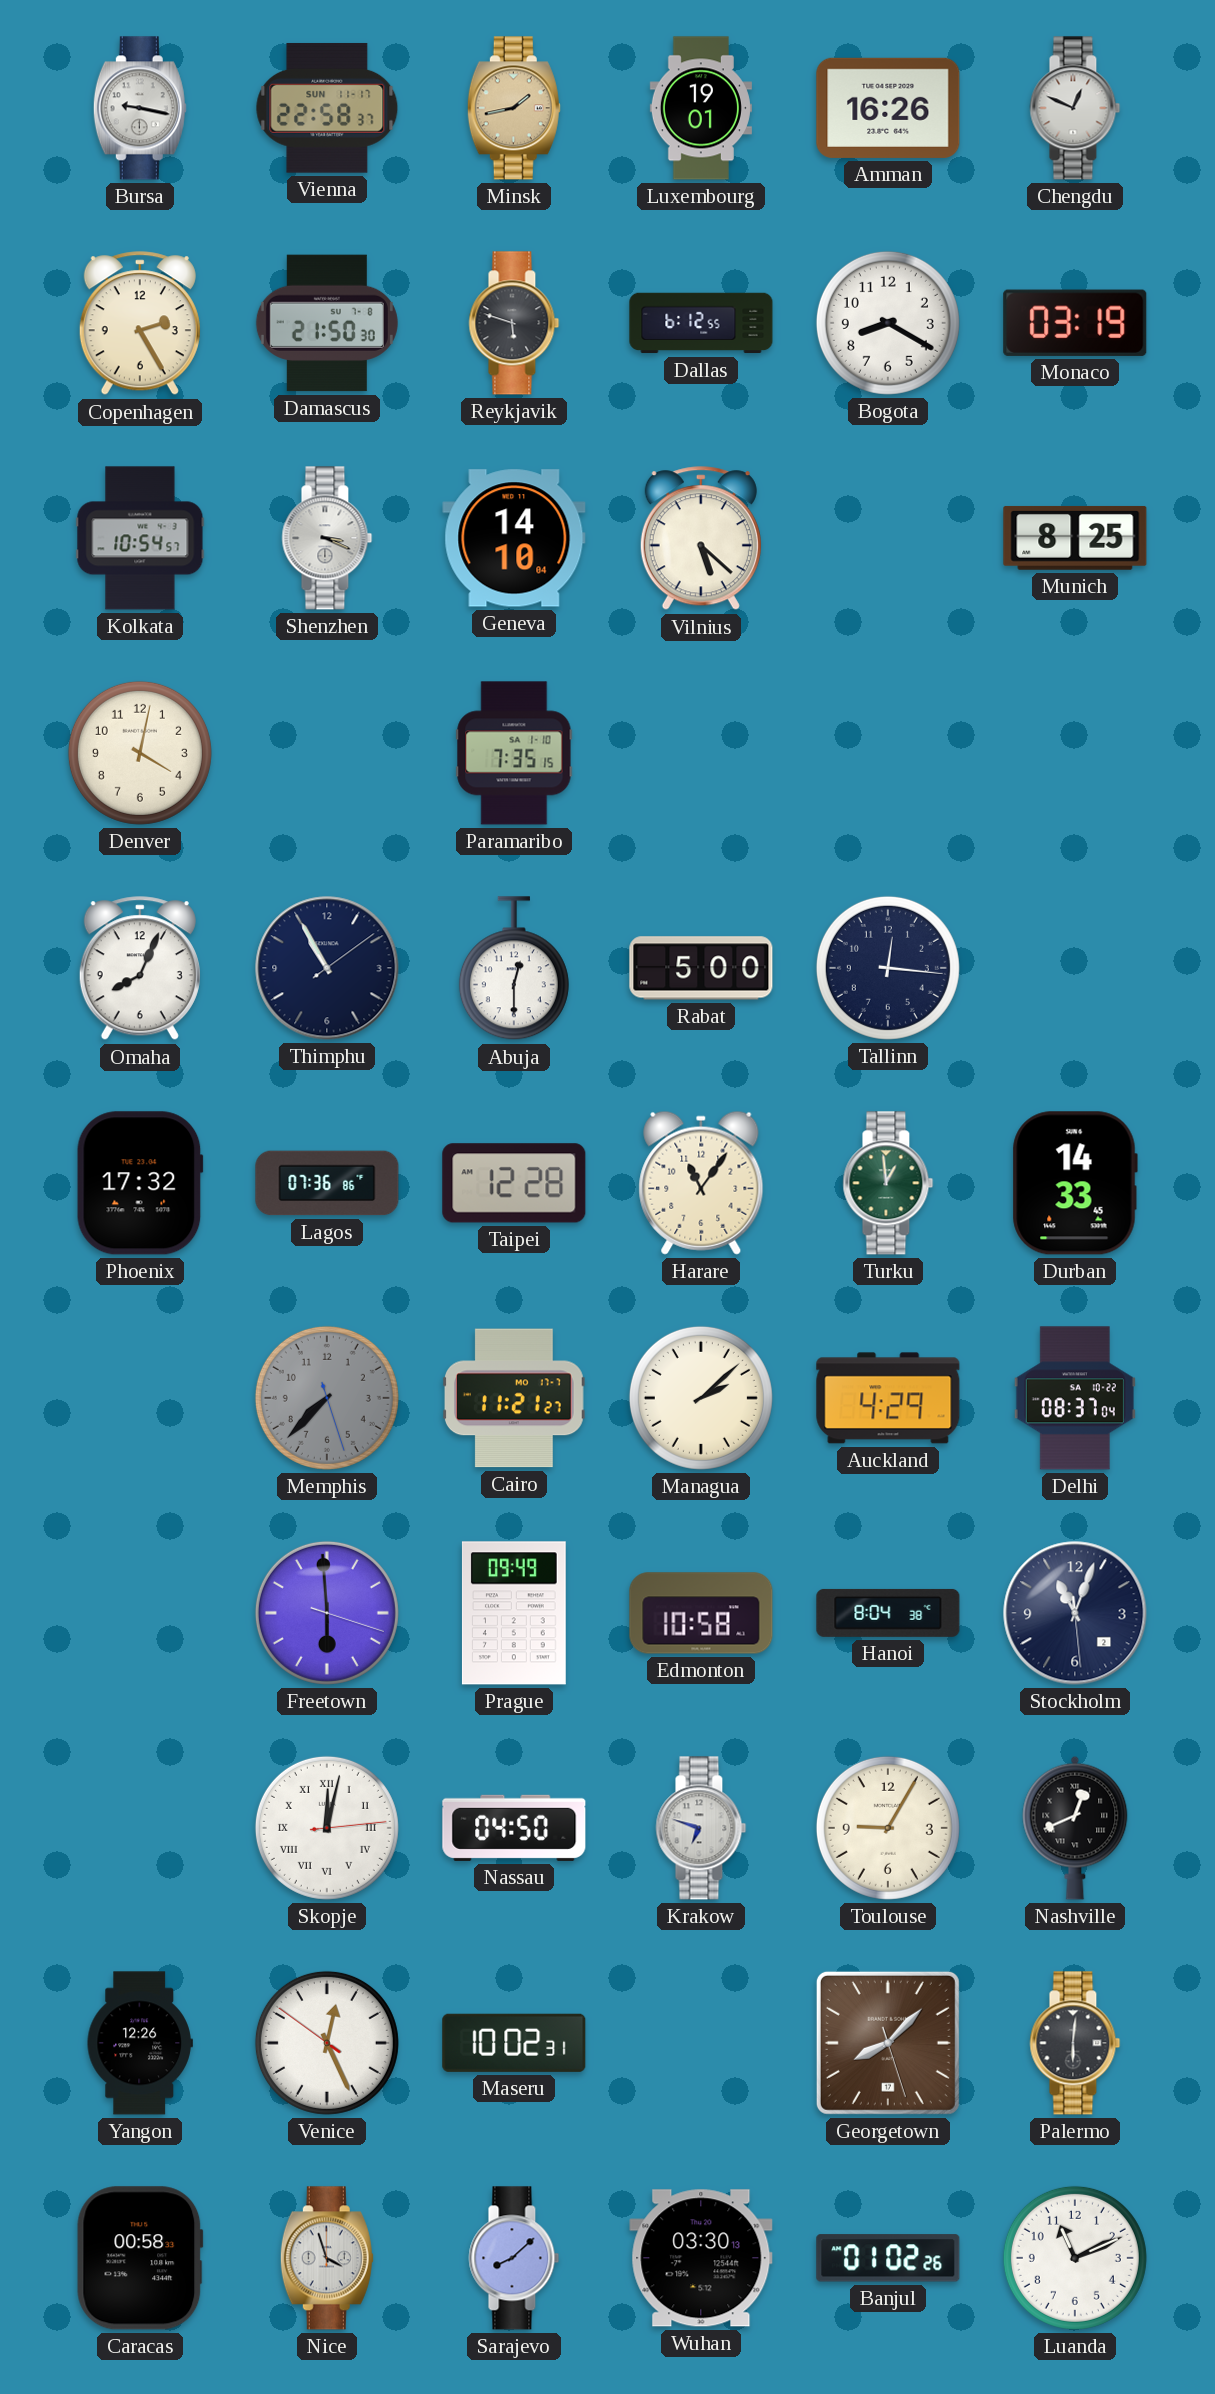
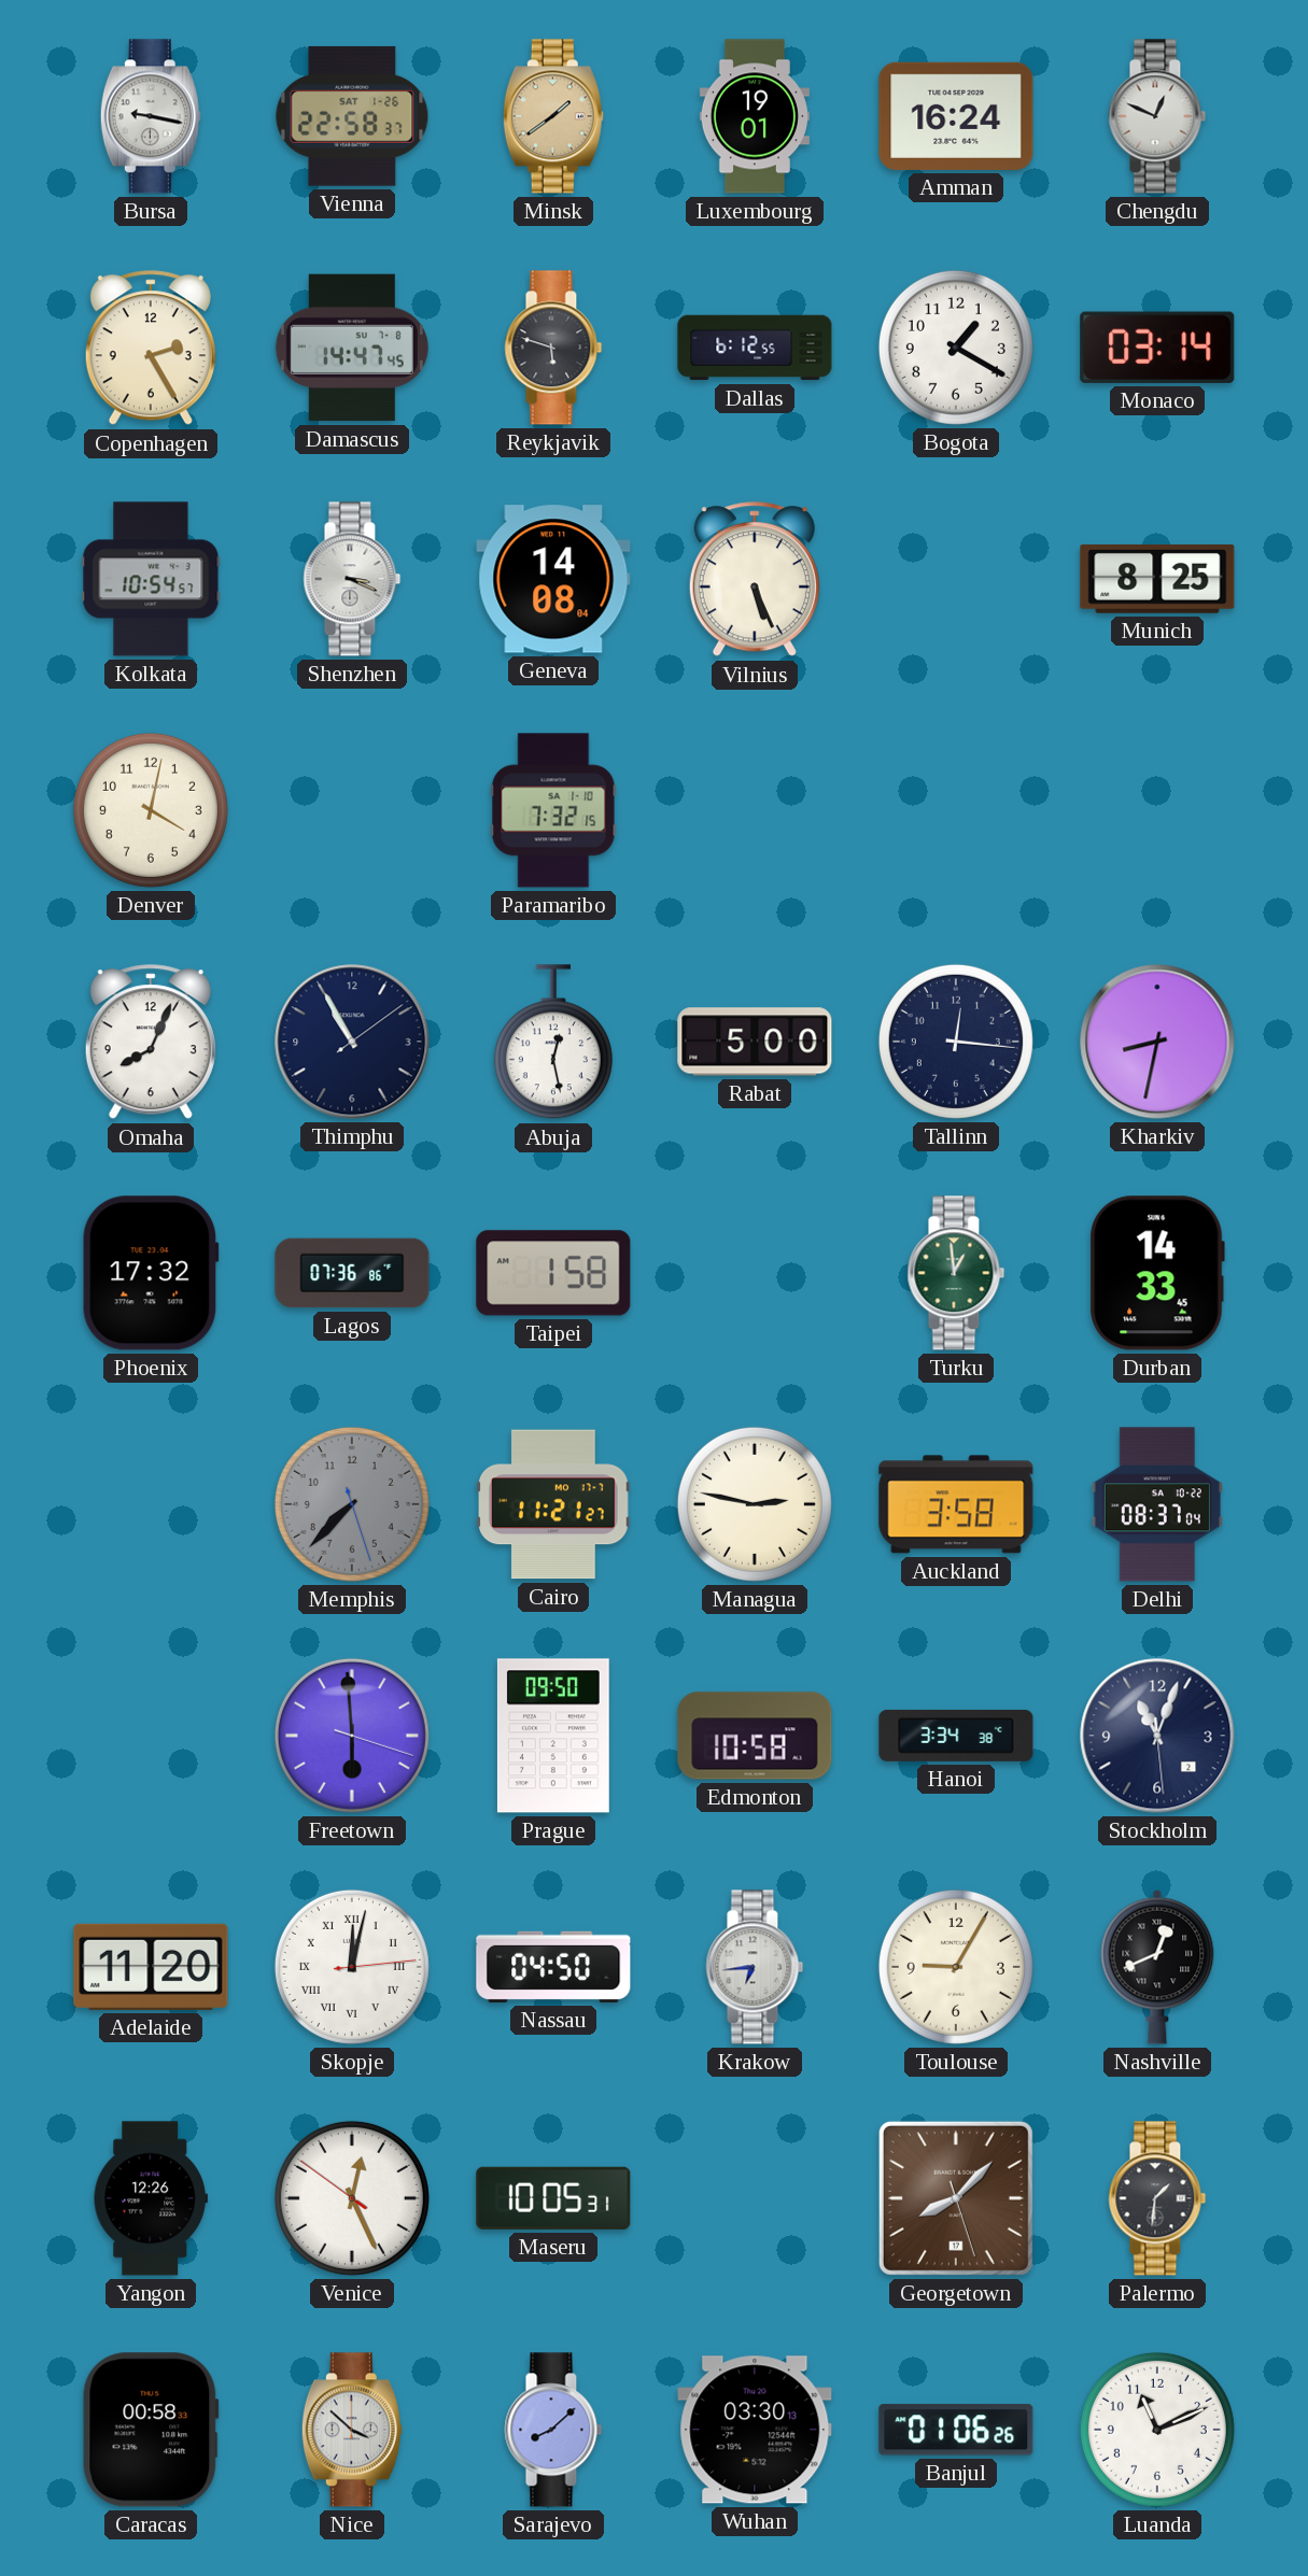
Vienna date: SUN 11-17 -> SAT 1-26 (352, 116)
Minsk: 1:43 -> 1:39 (553, 116)
Amman: 16:26 -> 16:24 (956, 116)
Damascus: 21:50 -> 14:47 (352, 348)
Bogota: 8:20 -> 1:20 (956, 348)
Monaco: 03:19 -> 03:14 (1157, 348)
Geneva: 14:10 -> 14:08 (553, 579)
Vilnius: 5:22 -> 5:26 (755, 580)
Paramaribo: 7:35 -> 7:32 (553, 810)
Abuja: 12:30 -> 12:28 (553, 1043)
Kharkiv: none -> 8:32 (1157, 1042)
Taipei: 12:28 -> 1:58 (553, 1273)
Harare: 11:06 -> none (701, 1183)
Managua: 2:08 -> 2:47 (755, 1504)
Auckland: 4:29 -> 3:58 (956, 1504)
Prague: 09:49 -> 09:50 (553, 1736)
Hanoi: 8:04 -> 3:34 (956, 1736)
Adelaide: none -> 11:20 (151, 1967)
Krakow: 6:48 -> 6:44 (755, 1967)
Maseru: 10:02 -> 10:05 (553, 2198)
Palermo: 6:01 -> 1:31 (1157, 2198)
Nice: 3:57 -> 3:52 (352, 2430)
Banjul: 01:02 -> 01:06 (956, 2430)
